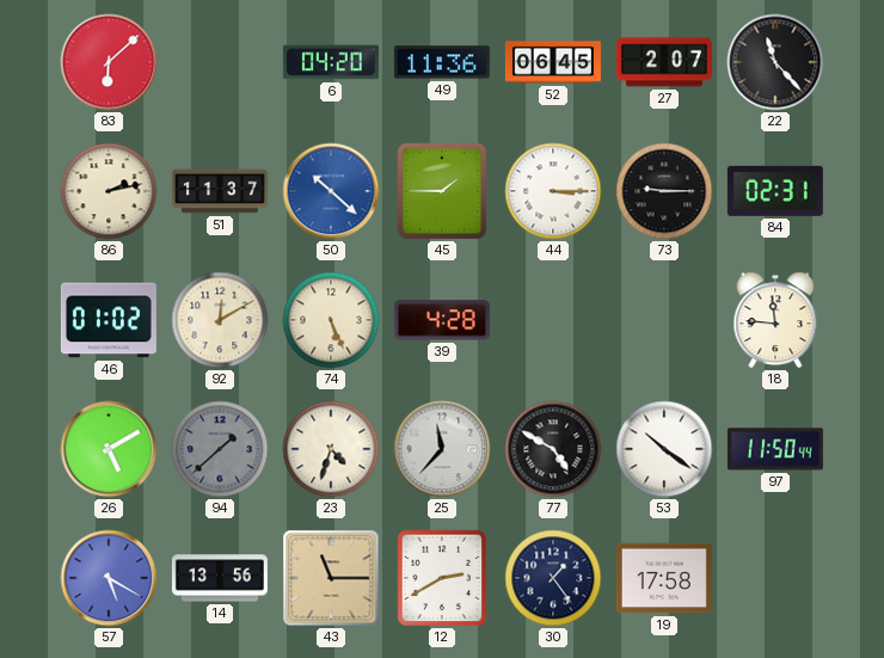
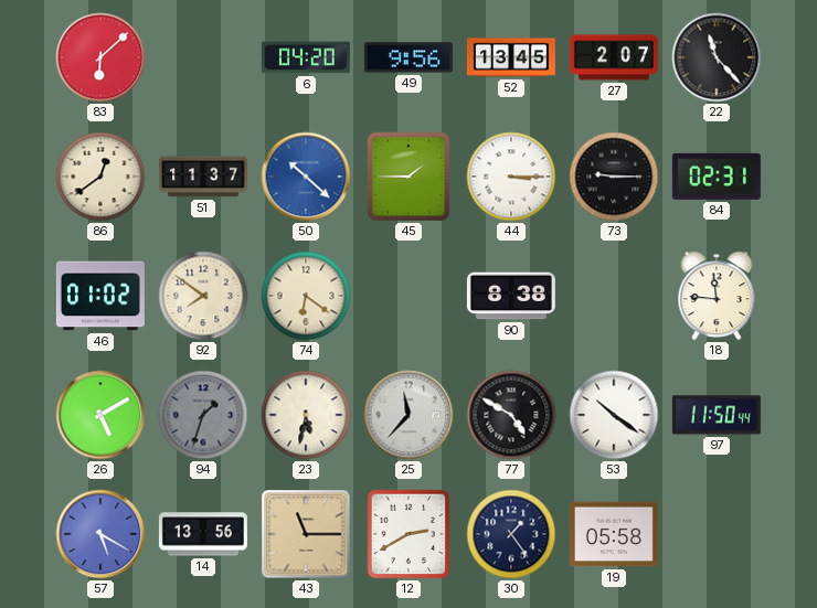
49: 11:36 -> 9:56 (408, 57)
52: 06:45 -> 13:45 (511, 57)
86: 2:13 -> 12:39 (100, 177)
92: 12:10 -> 7:51 (203, 296)
74: 5:26 -> 6:21 (306, 296)
39: 4:28 -> none (442, 320)
90: none -> 8:38 (511, 296)
94: 1:38 -> 1:33 (203, 415)
23: 4:33 -> 5:32 (306, 415)
19: 17:58 -> 05:58 (614, 534)
